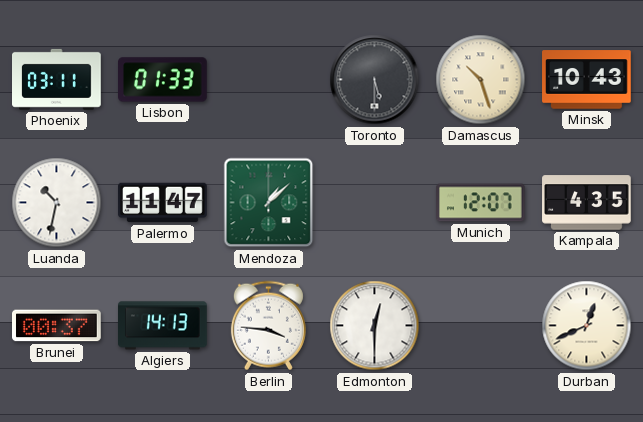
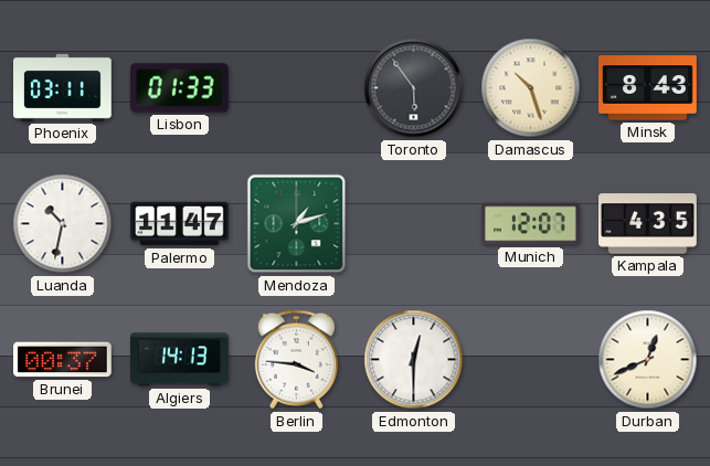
Toronto: 5:30 -> 5:54 (414, 88)
Minsk: 10:43 -> 8:43 (648, 88)
Mendoza: 1:08 -> 1:12 (297, 224)
